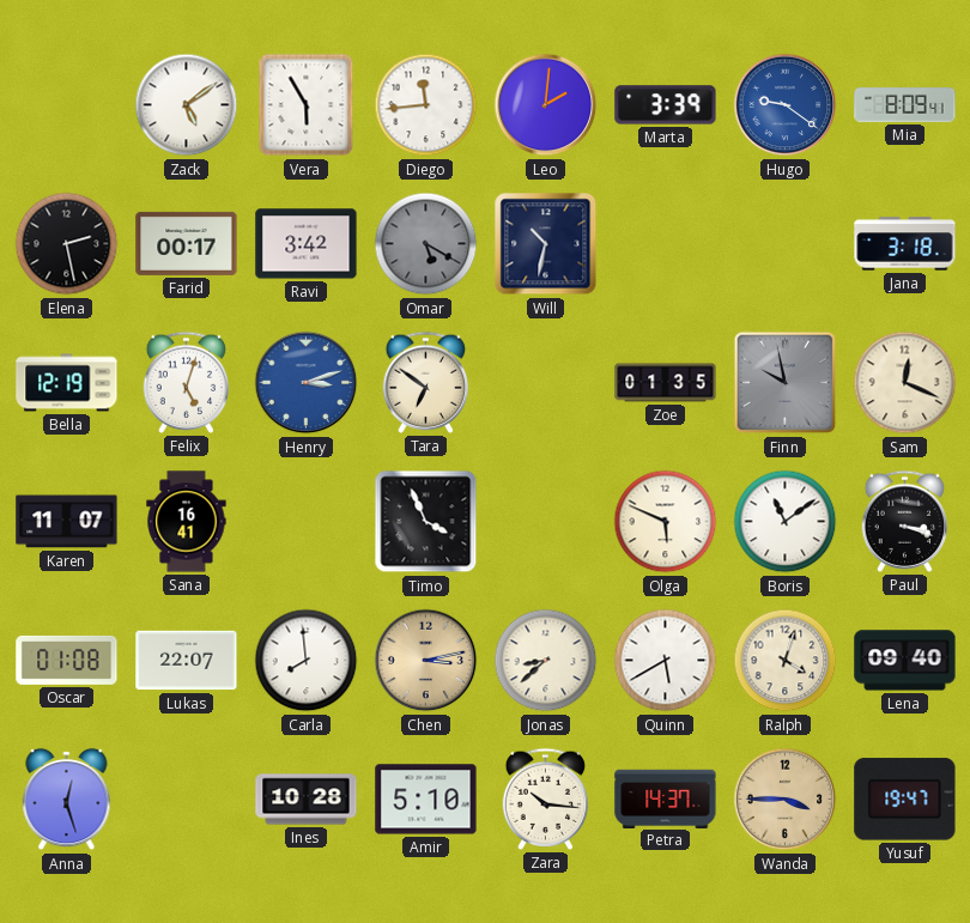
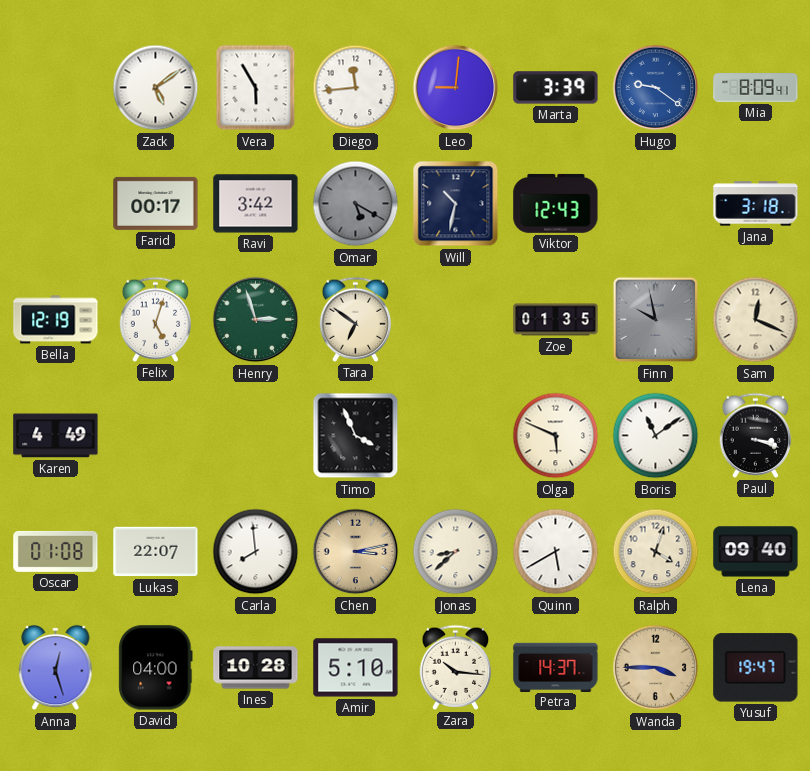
Leo: 2:01 -> 9:01 (456, 88)
Elena: 2:28 -> none (67, 244)
Viktor: none -> 12:43 (556, 203)
Henry: 3:12 -> 2:57 (256, 320)
Henry dial: blue -> green (256, 320)
Karen: 11:07 -> 4:49 (56, 436)
Sana: 16:41 -> none (187, 522)
David: none -> 04:00 (156, 668)
